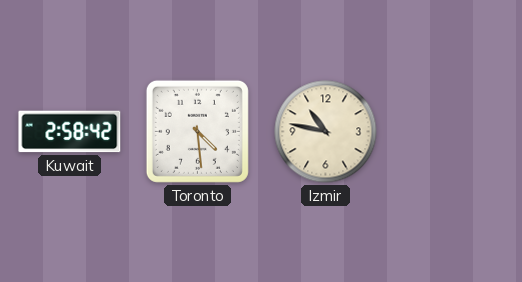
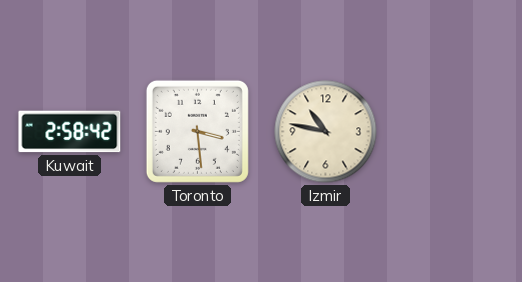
Toronto: 4:29 -> 3:29 (197, 131)
